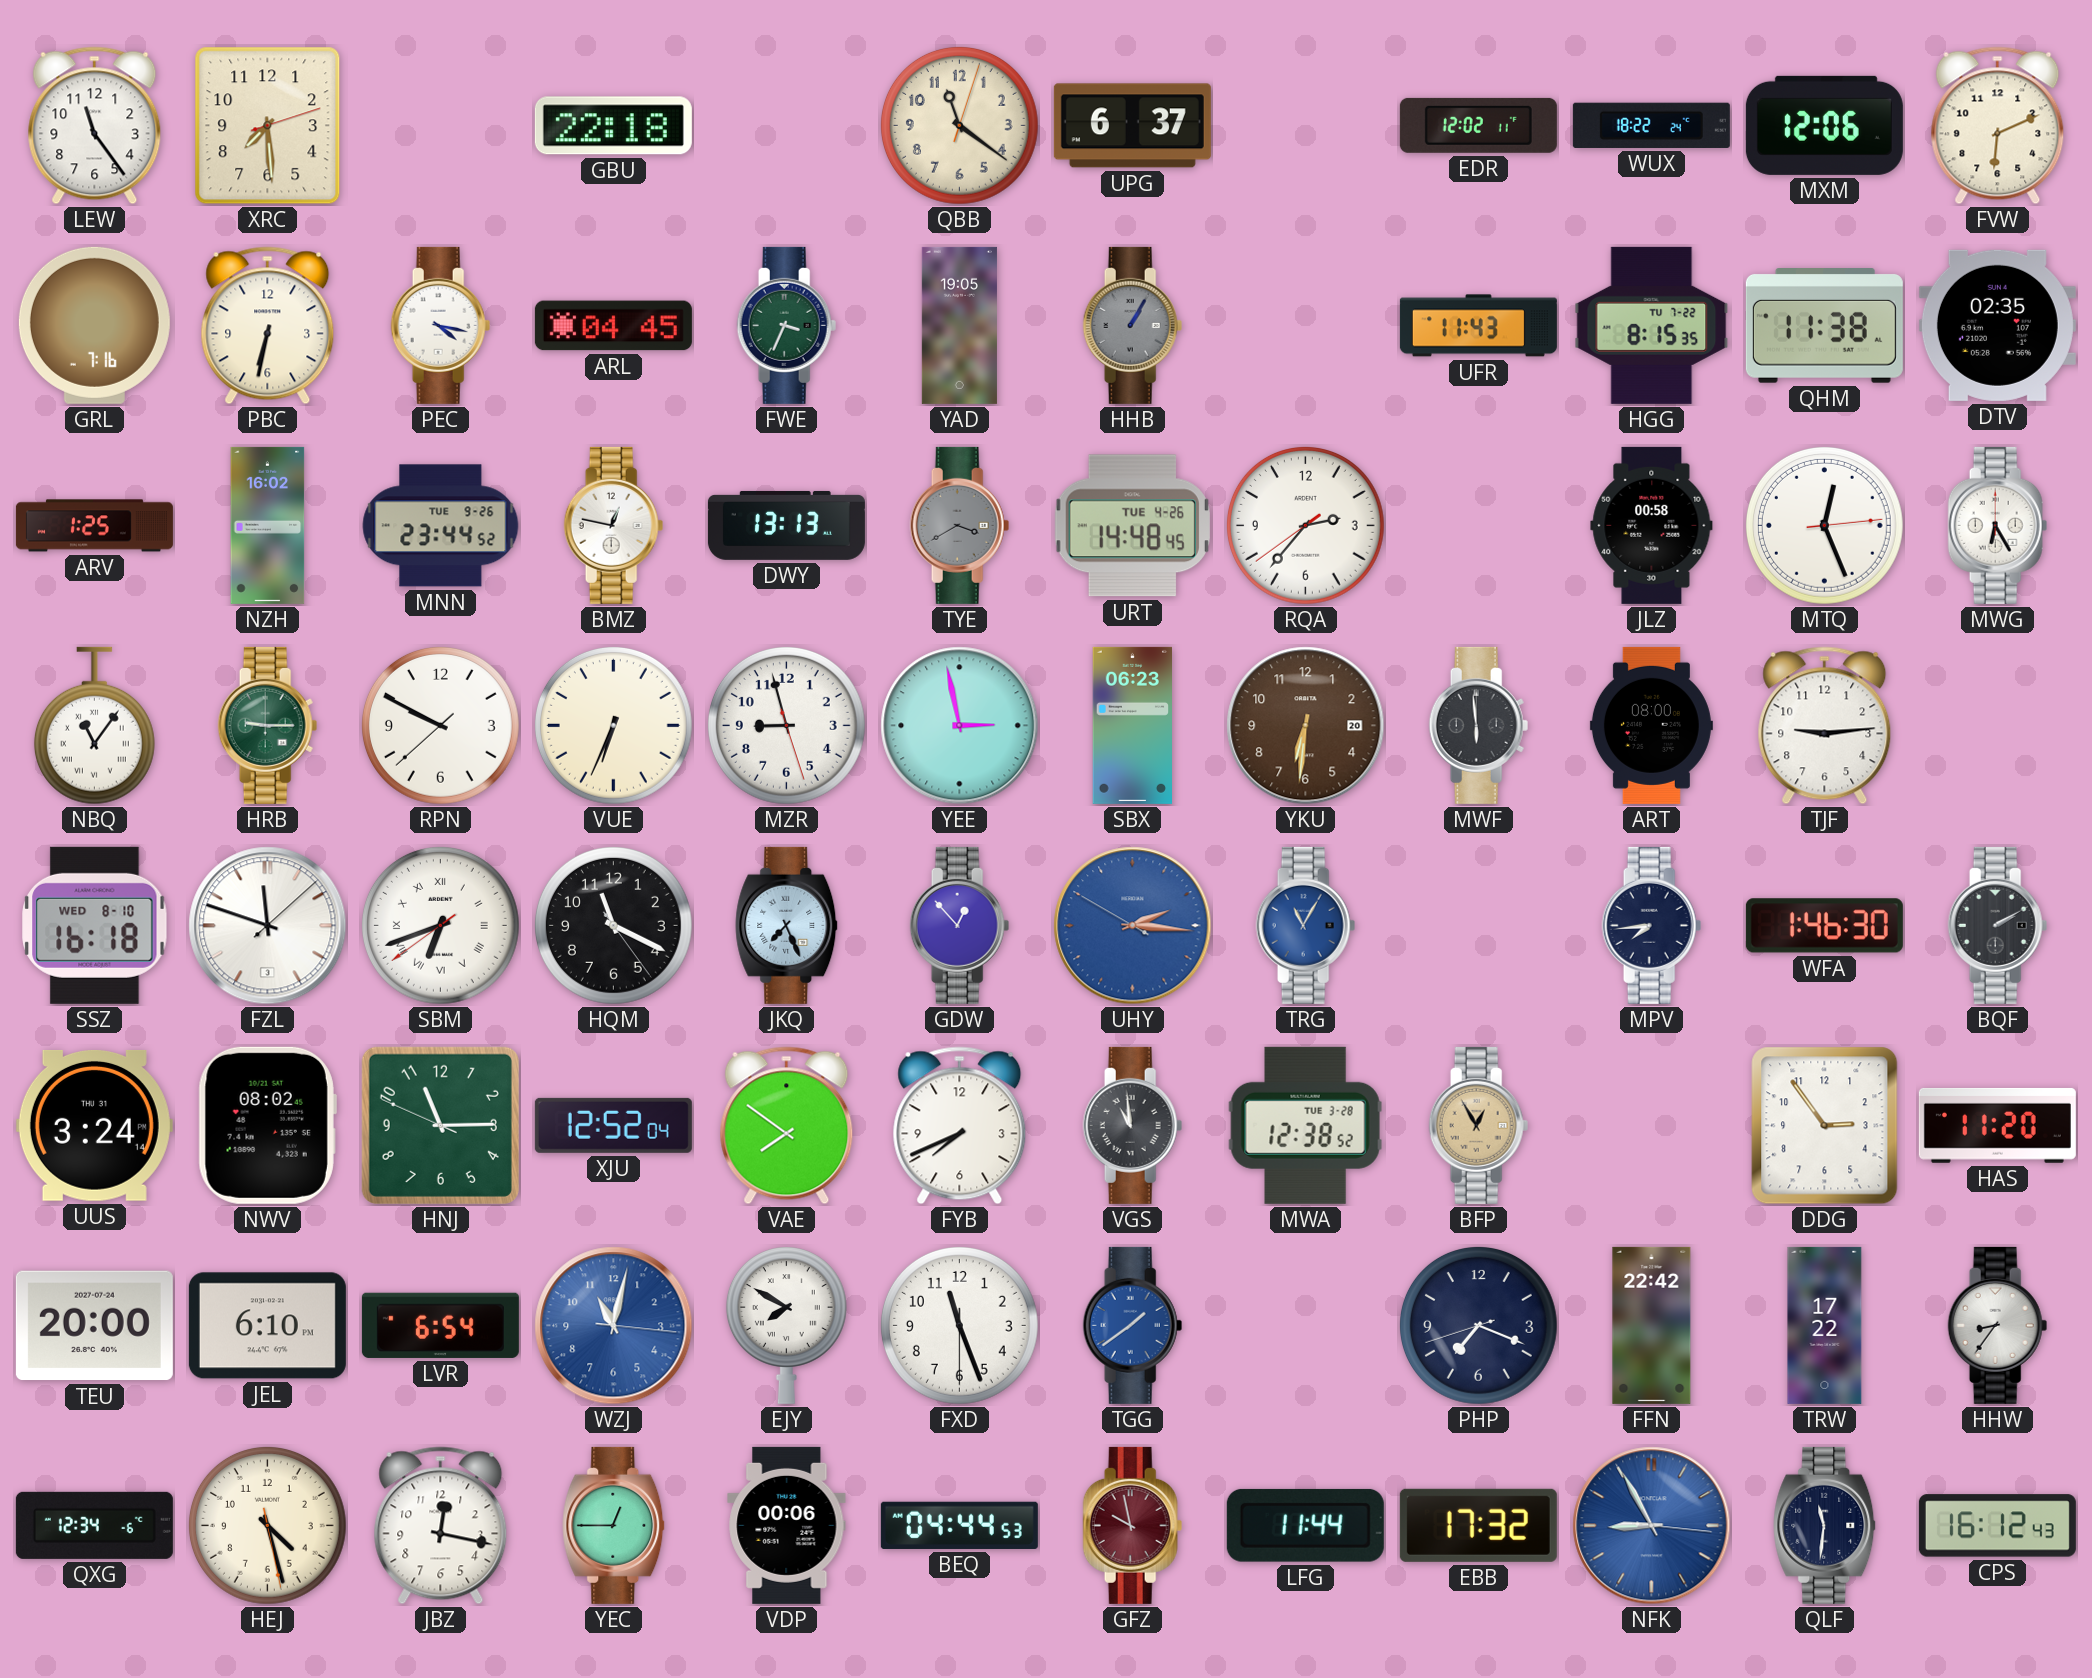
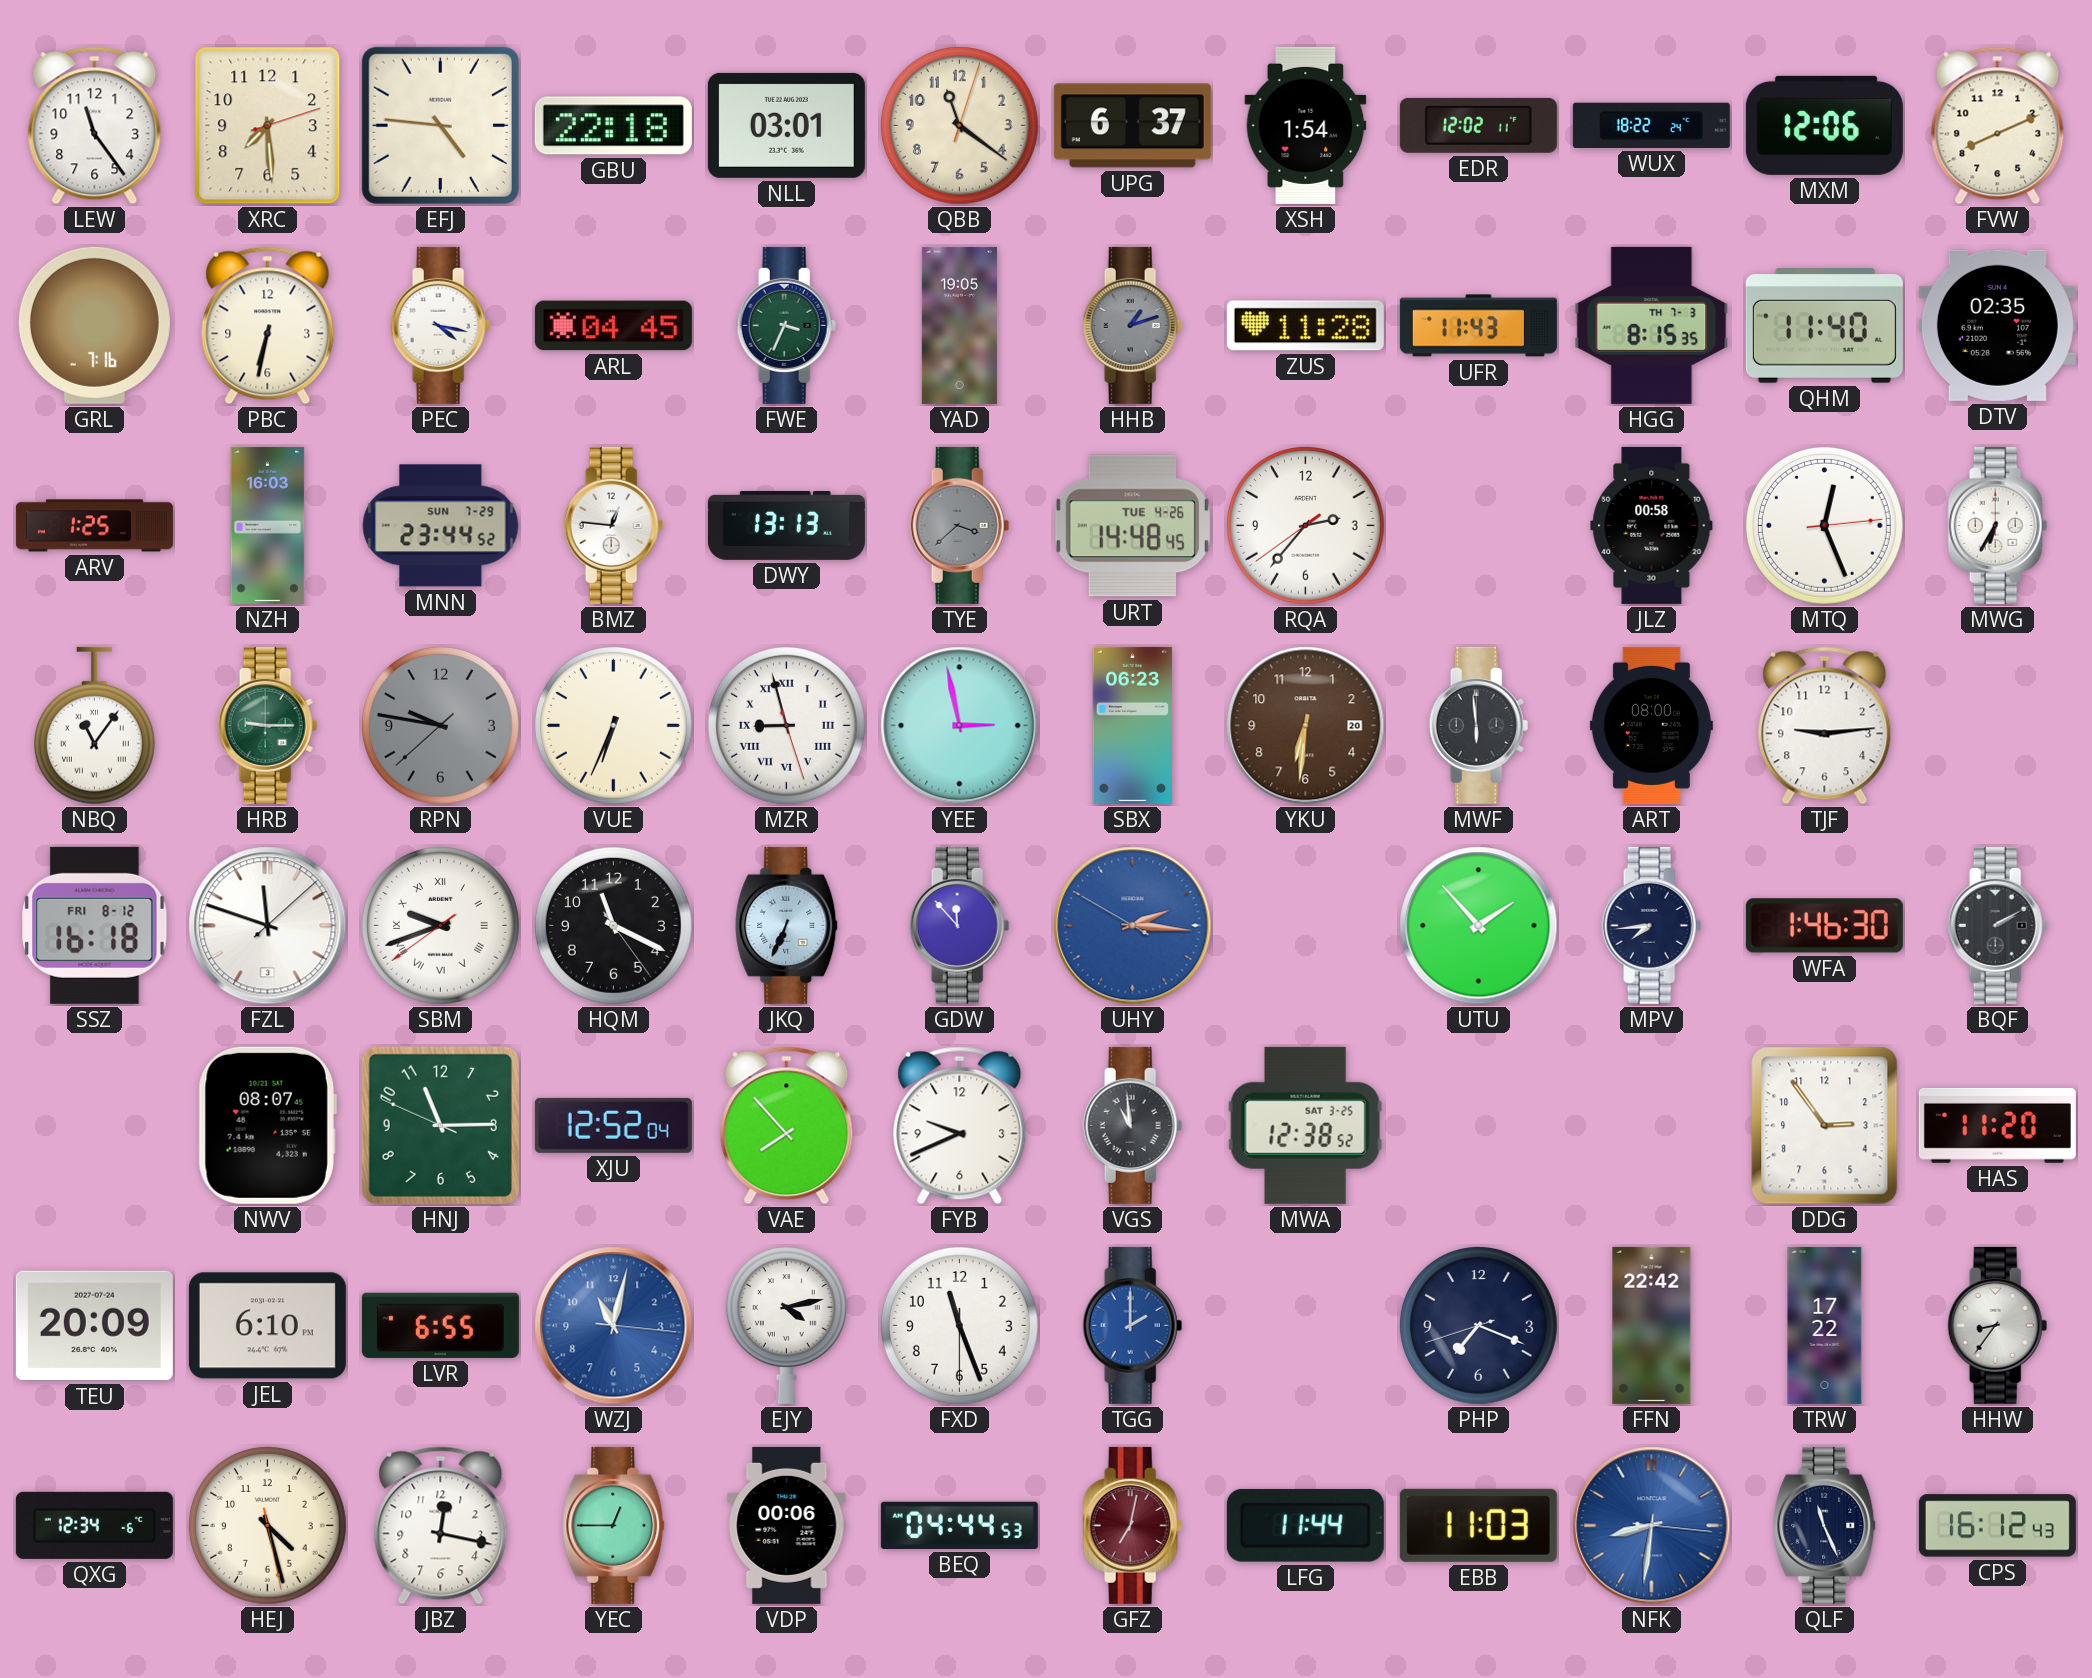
EFJ: none -> 4:46 (440, 125)
NLL: none -> 03:01 (786, 125)
XSH: none -> 1:54 (1306, 125)
FVW: 6:11 -> 8:11 (1998, 126)
HHB: 1:05 -> 1:12 (1133, 325)
ZUS: none -> 11:28 (1305, 326)
HGG date: TU 7-22 -> TH 7-3 (1652, 325)
QHM: 11:38 -> 11:40 (1824, 326)
NZH: 16:02 -> 16:03 (268, 525)
MNN date: TUE 9-26 -> SUN 7-29 (441, 526)
BMZ: 12:47 -> 12:46 (614, 525)
TYE: 3:40 -> 3:38 (960, 525)
MWG: 6:25 -> 6:35 (1998, 525)
RPN: 9:49 -> 9:46 (440, 725)
RPN dial: white -> grey (440, 725)
MZR numerals: Arabic -> Roman (786, 725)
SSZ date: WED 8-10 -> FRI 8-12 (95, 925)
SBM: 6:41 -> 9:41 (440, 925)
JKQ: 7:26 -> 6:34 (787, 925)
GDW: 12:53 -> 11:53 (960, 925)
TRG: 11:05 -> none (1306, 925)
UTU: none -> 1:53 (1479, 926)
UUS: 3:24 -> none (94, 1125)
NWV: 08:02 -> 08:07 (267, 1125)
VAE: 7:51 -> 7:53 (787, 1126)
FYB: 7:41 -> 9:41 (960, 1126)
MWA date: TUE 3-28 -> SAT 3-25 (1305, 1125)
BFP: 12:55 -> none (1479, 1125)
TEU: 20:00 -> 20:09 (94, 1326)
LVR: 6:54 -> 6:55 (440, 1325)
EJY: 7:50 -> 4:13 (786, 1325)
TGG: 1:39 -> 2:00 (1133, 1325)
GFZ: 9:58 -> 7:02 (1133, 1525)
EBB: 17:32 -> 11:03 (1478, 1525)
NFK: 8:55 -> 8:31 (1652, 1526)
QLF: 11:31 -> 11:26 (1825, 1525)
